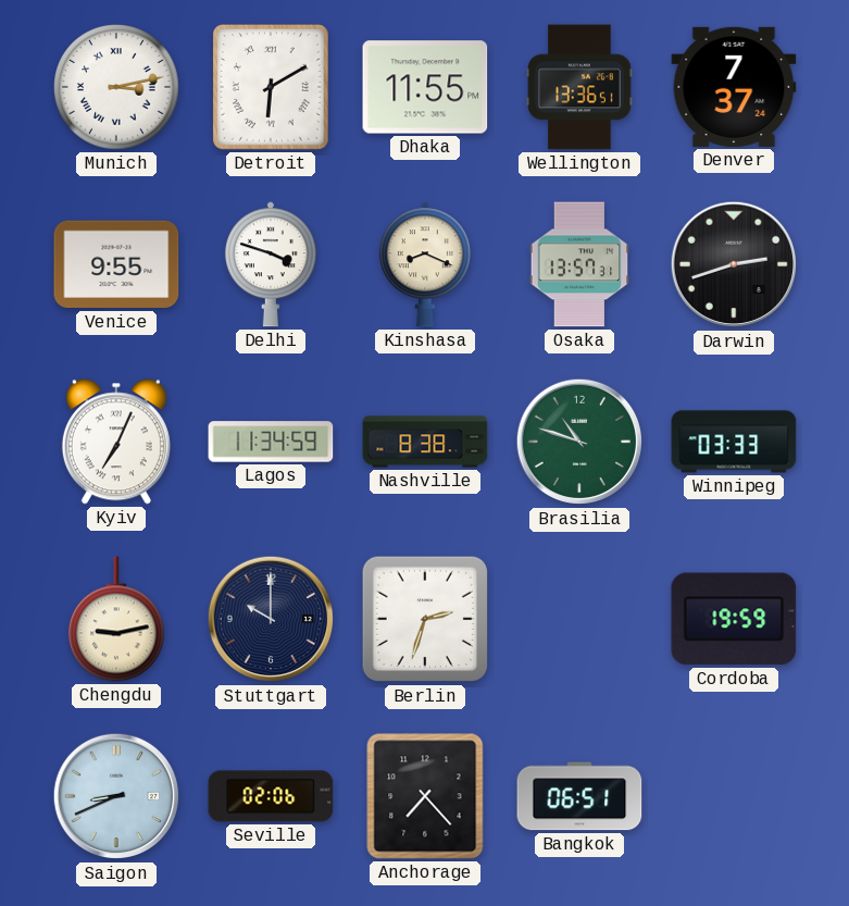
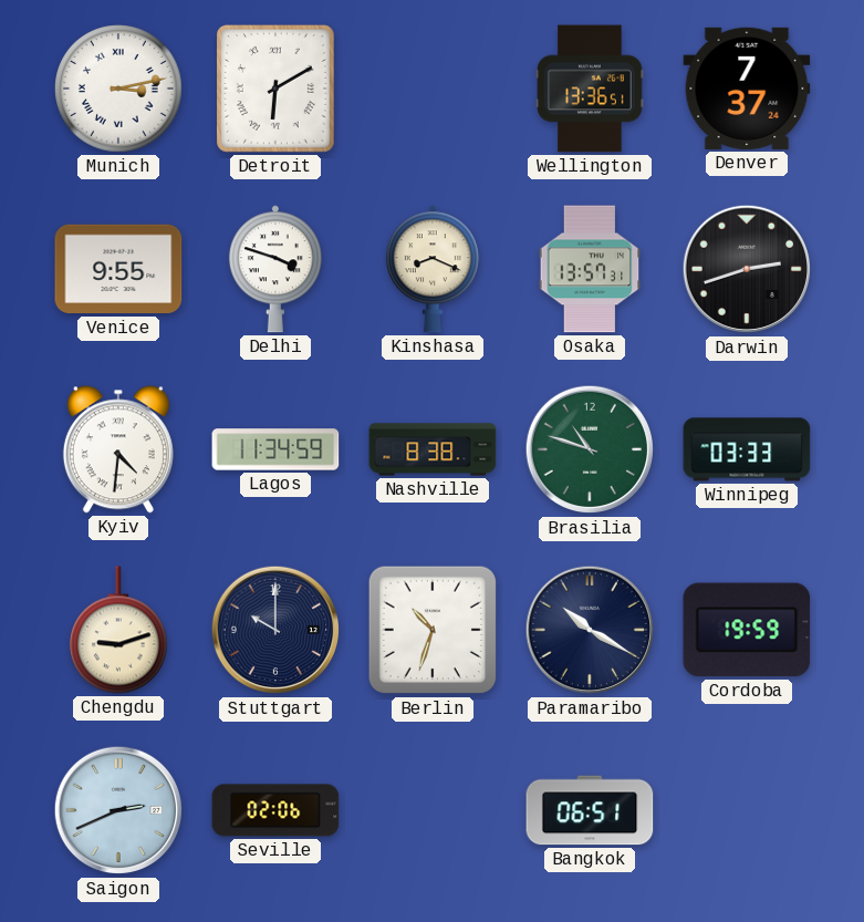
Dhaka: 11:55 -> none (425, 87)
Kyiv: 7:04 -> 4:31 (118, 449)
Chengdu: 9:13 -> 9:12 (119, 630)
Berlin: 2:33 -> 10:33 (433, 630)
Paramaribo: none -> 10:20 (590, 630)
Saigon: 8:41 -> 2:41 (118, 810)
Anchorage: 7:23 -> none (425, 796)
